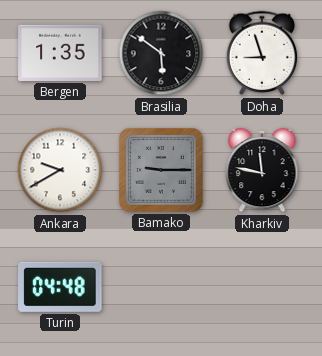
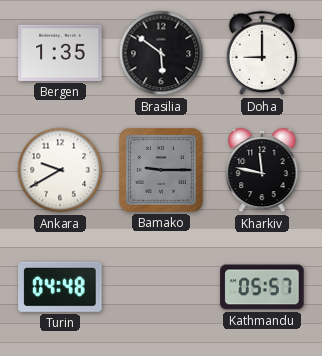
Doha: 8:57 -> 9:00 (262, 53)
Kathmandu: none -> 05:57 (262, 287)
